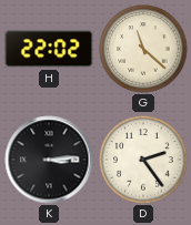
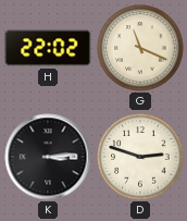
G: 11:22 -> 11:19 (140, 48)
D: 2:24 -> 2:48 (140, 157)
